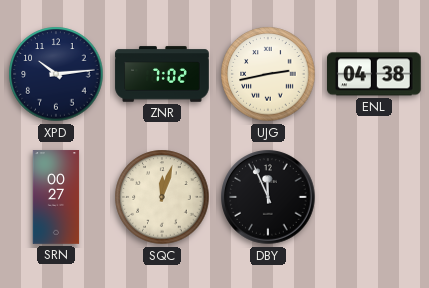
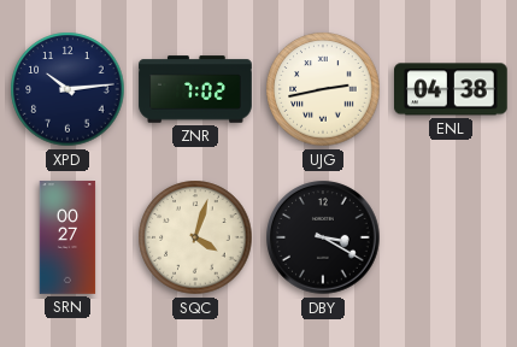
SQC: 12:03 -> 4:03 (195, 237)
DBY: 11:56 -> 3:20 (323, 237)
